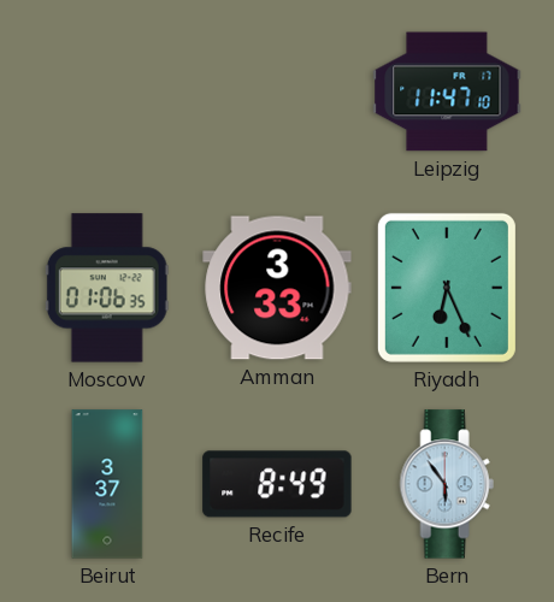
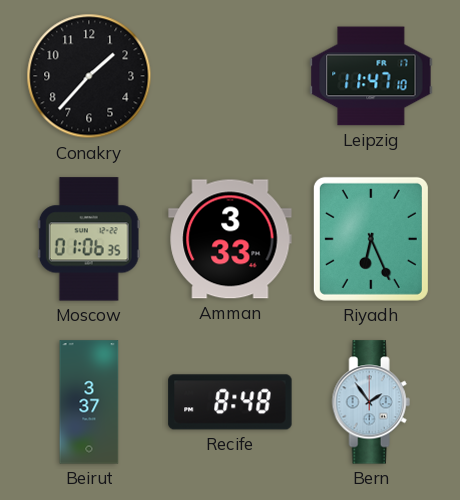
Conakry: none -> 1:37 (89, 76)
Recife: 8:49 -> 8:48 (230, 402)
Bern: 5:54 -> 1:54 (371, 402)
